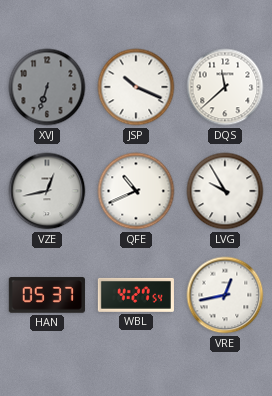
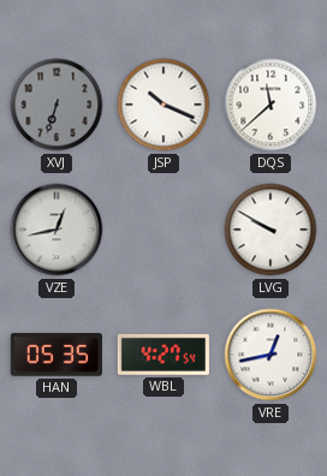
QFE: 10:41 -> none (136, 191)
LVG: 9:55 -> 9:50 (270, 230)
HAN: 05:37 -> 05:35 (57, 355)
